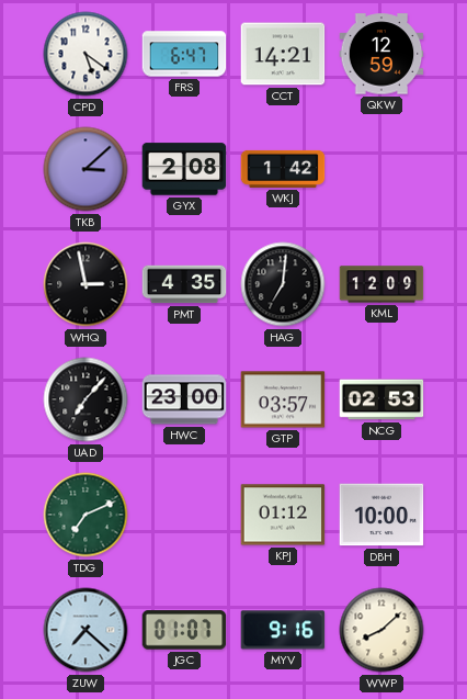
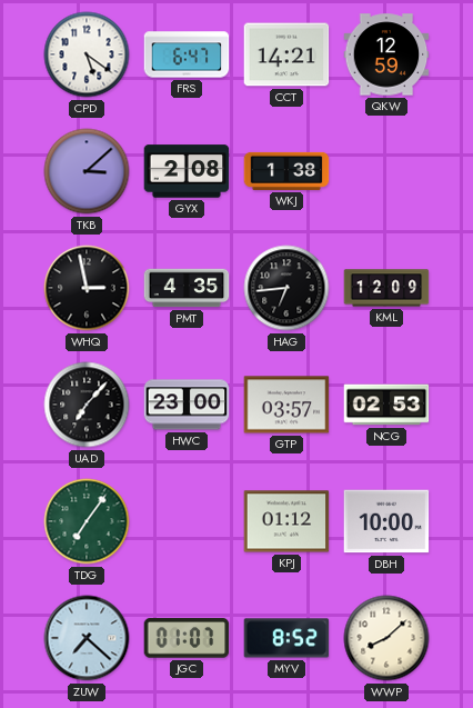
WKJ: 1:42 -> 1:38 (286, 171)
HAG: 7:01 -> 6:44 (286, 288)
TDG: 7:11 -> 7:06 (87, 521)
MYV: 9:16 -> 8:52 (286, 638)
